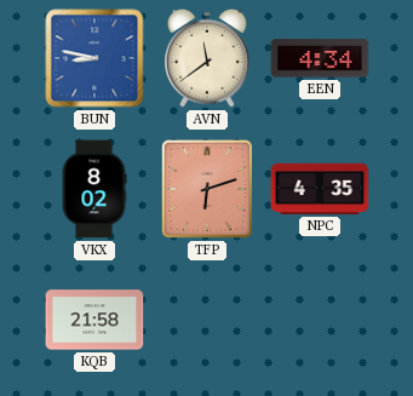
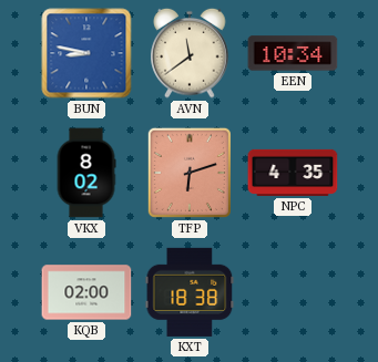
EEN: 4:34 -> 10:34 (293, 53)
KQB: 21:58 -> 02:00 (86, 292)
KXT: none -> 18:38 (190, 292)
